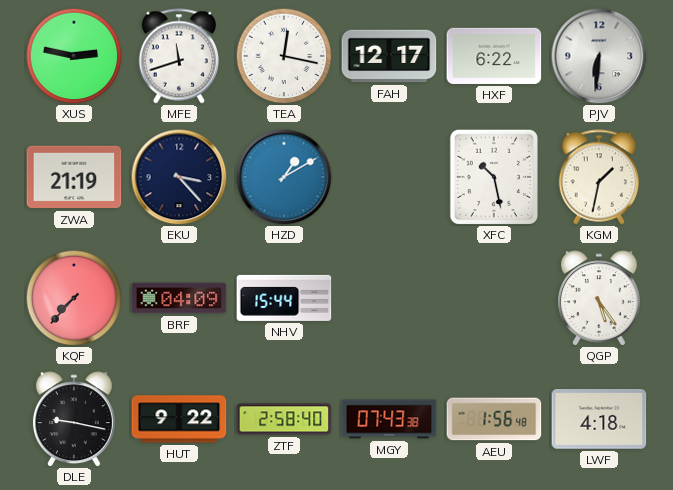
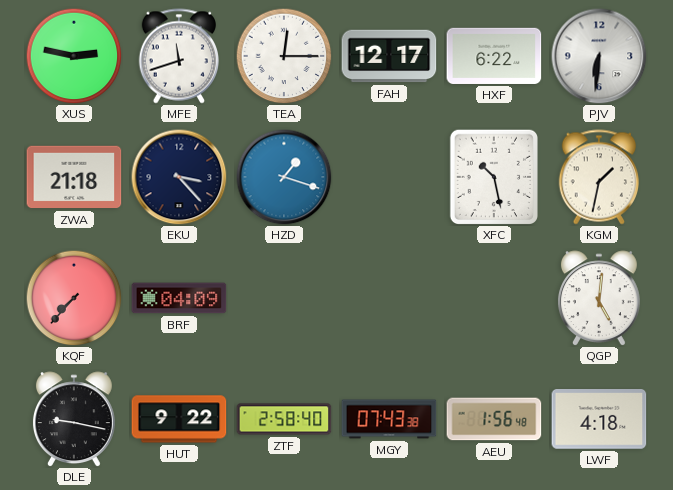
TEA: 12:17 -> 12:15 (284, 56)
ZWA: 21:19 -> 21:18 (74, 177)
HZD: 1:10 -> 1:18 (284, 177)
NHV: 15:44 -> none (284, 298)
QGP: 5:24 -> 5:01 (599, 298)
